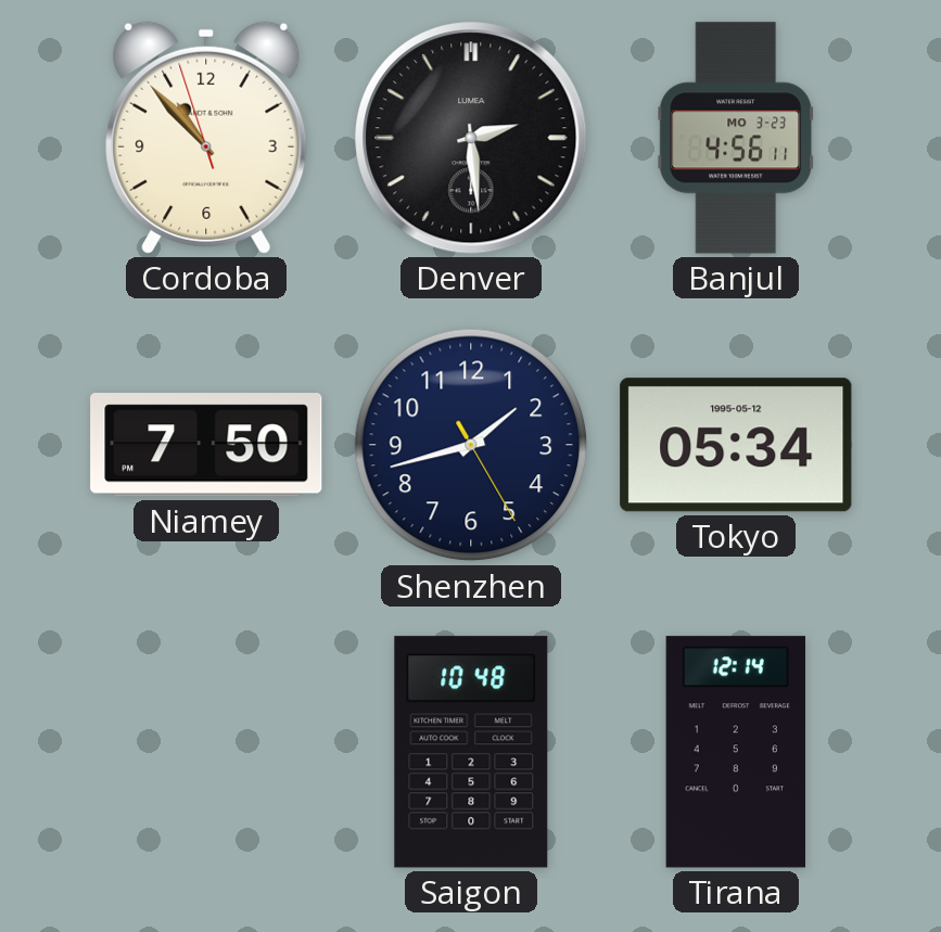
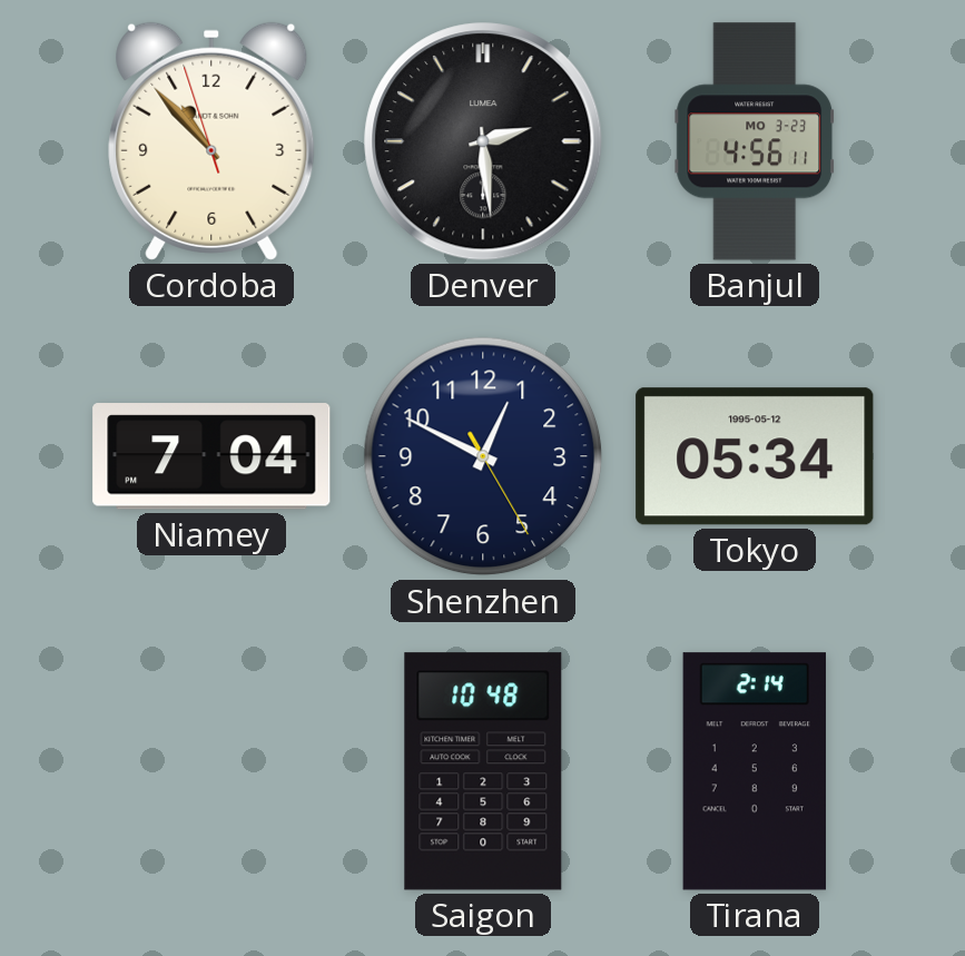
Niamey: 7:50 -> 7:04 (211, 457)
Shenzhen: 1:42 -> 12:49 (483, 456)
Tirana: 12:14 -> 2:14 (755, 771)
